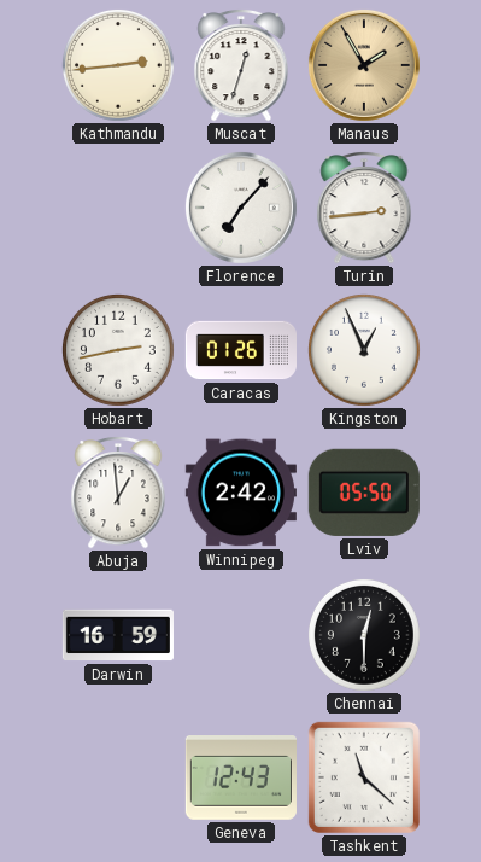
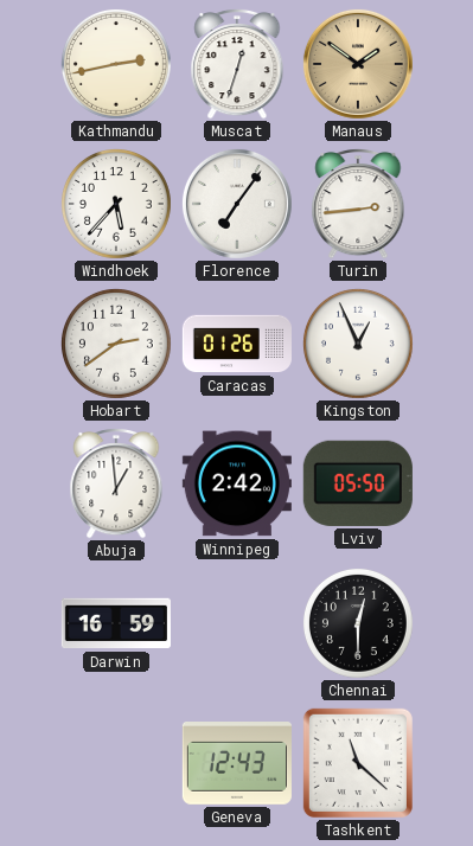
Kathmandu: 2:44 -> 2:43 (116, 64)
Manaus: 1:55 -> 1:51 (358, 64)
Windhoek: none -> 5:37 (116, 204)
Florence: 7:07 -> 7:06 (237, 204)
Hobart: 2:43 -> 2:39 (116, 344)
